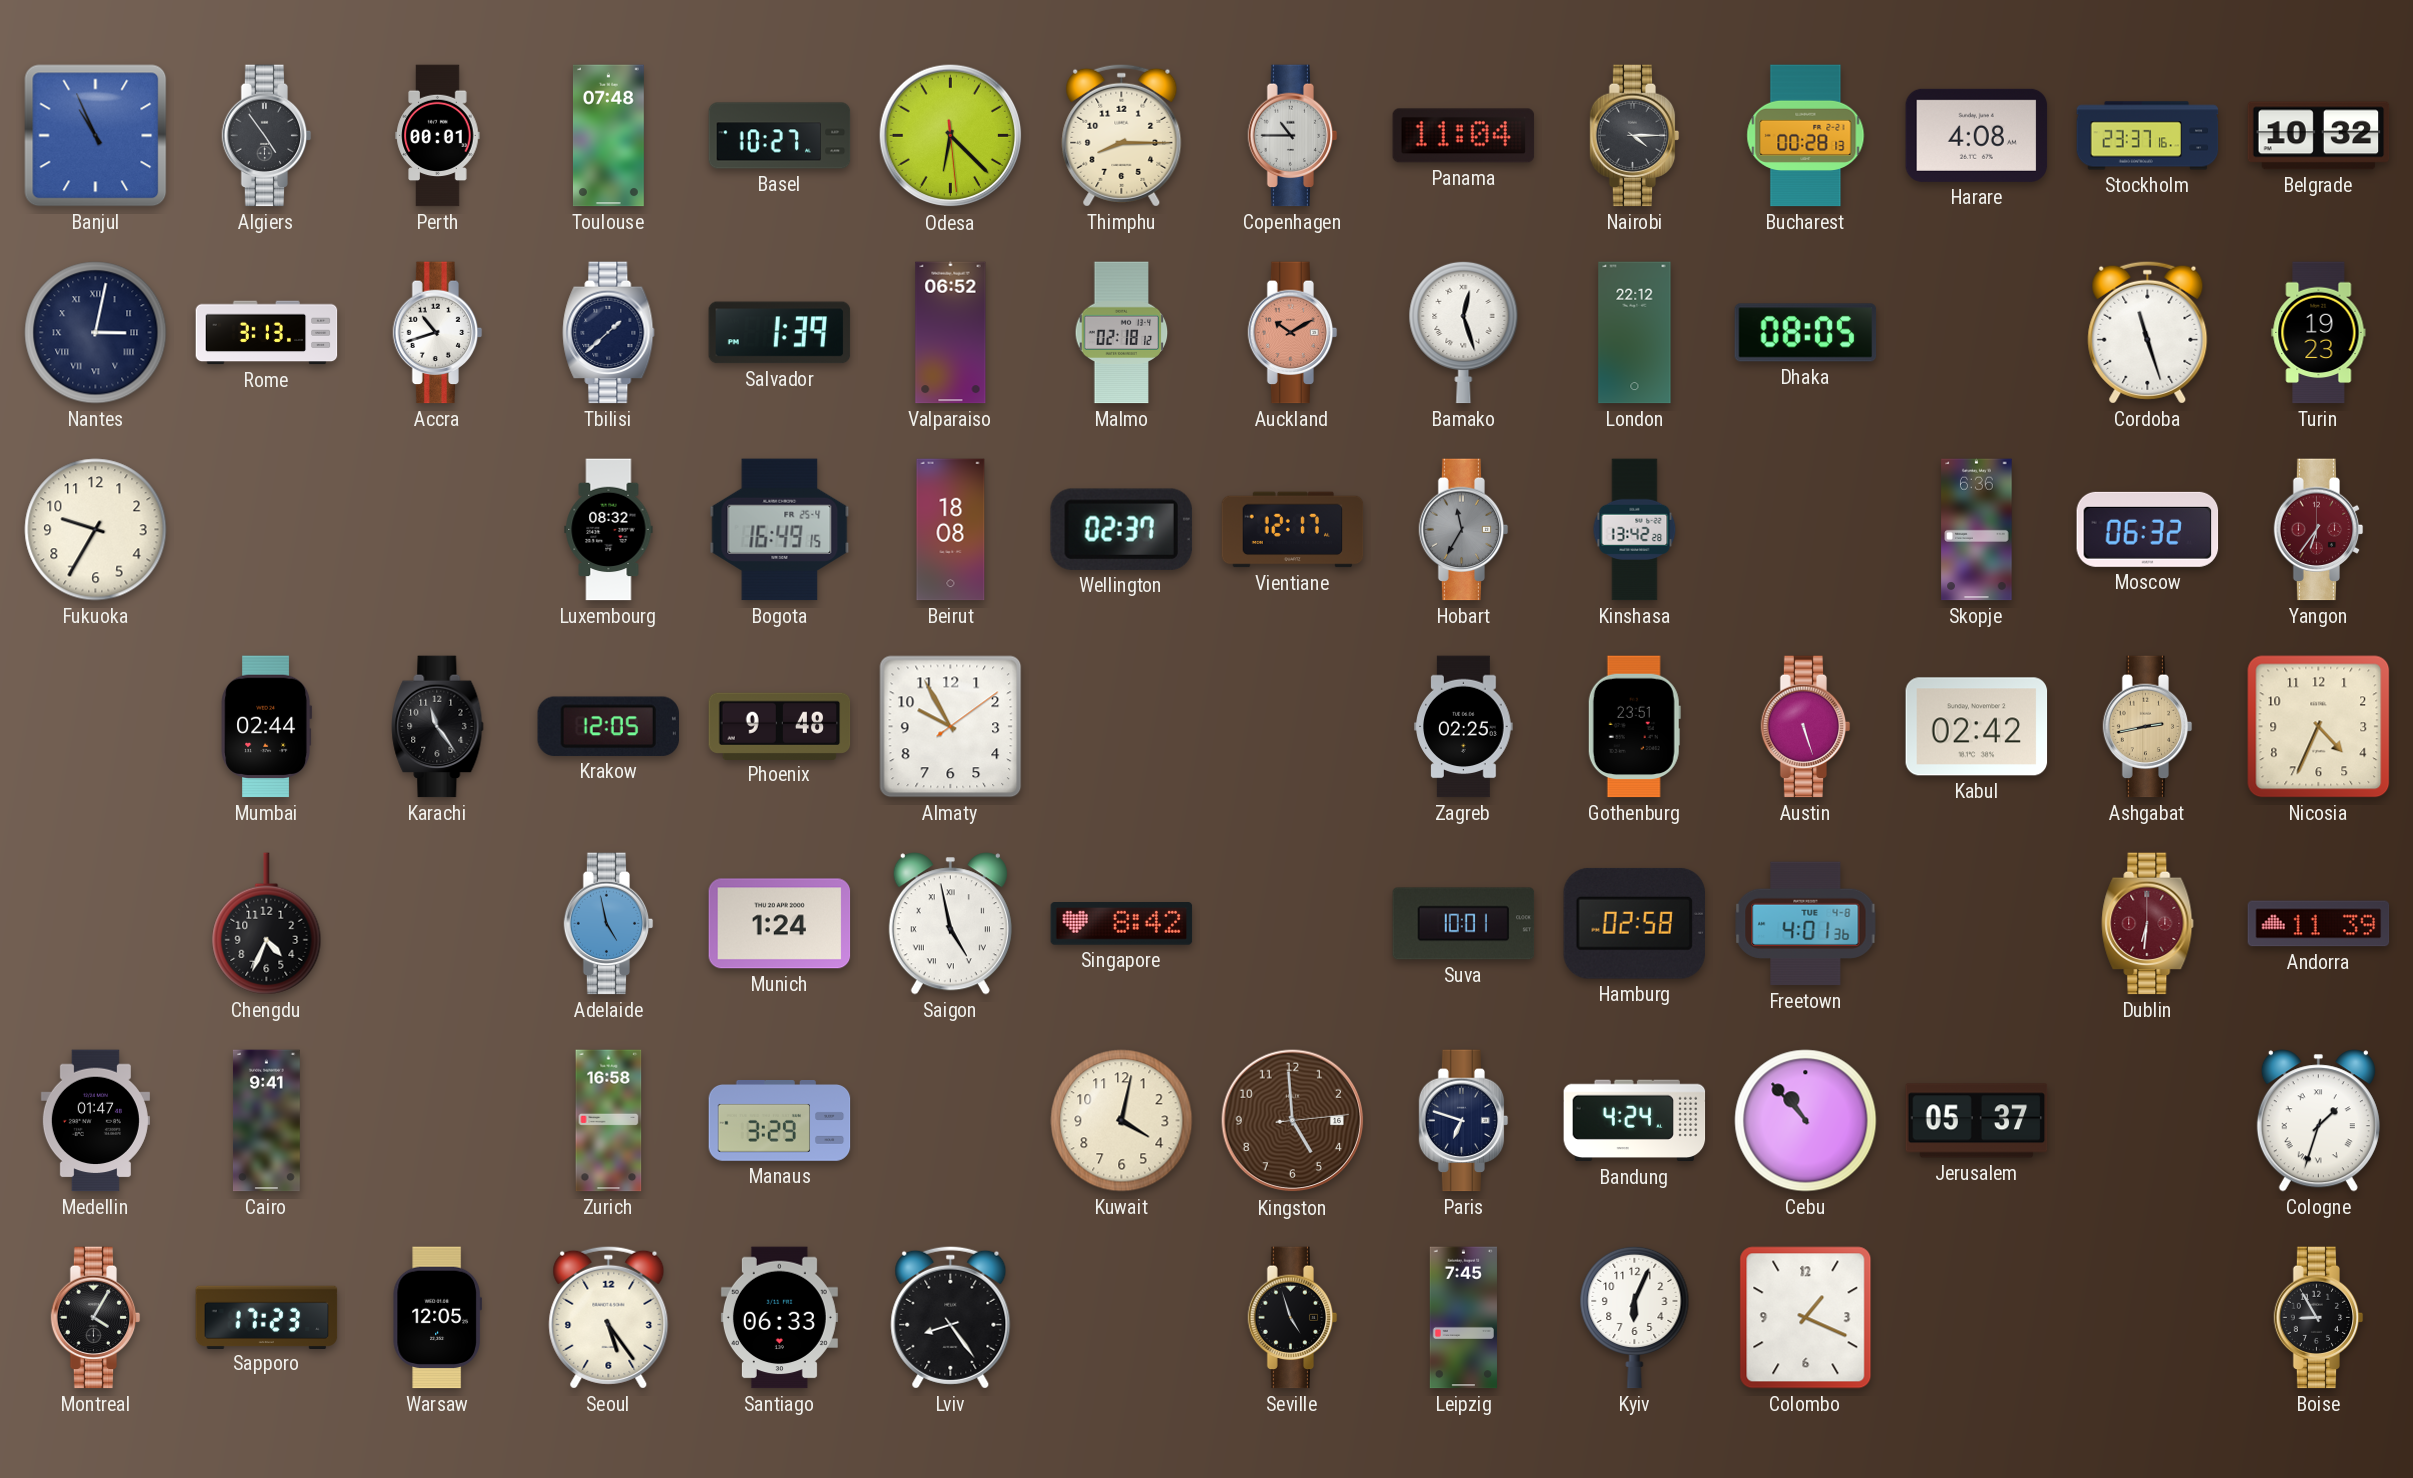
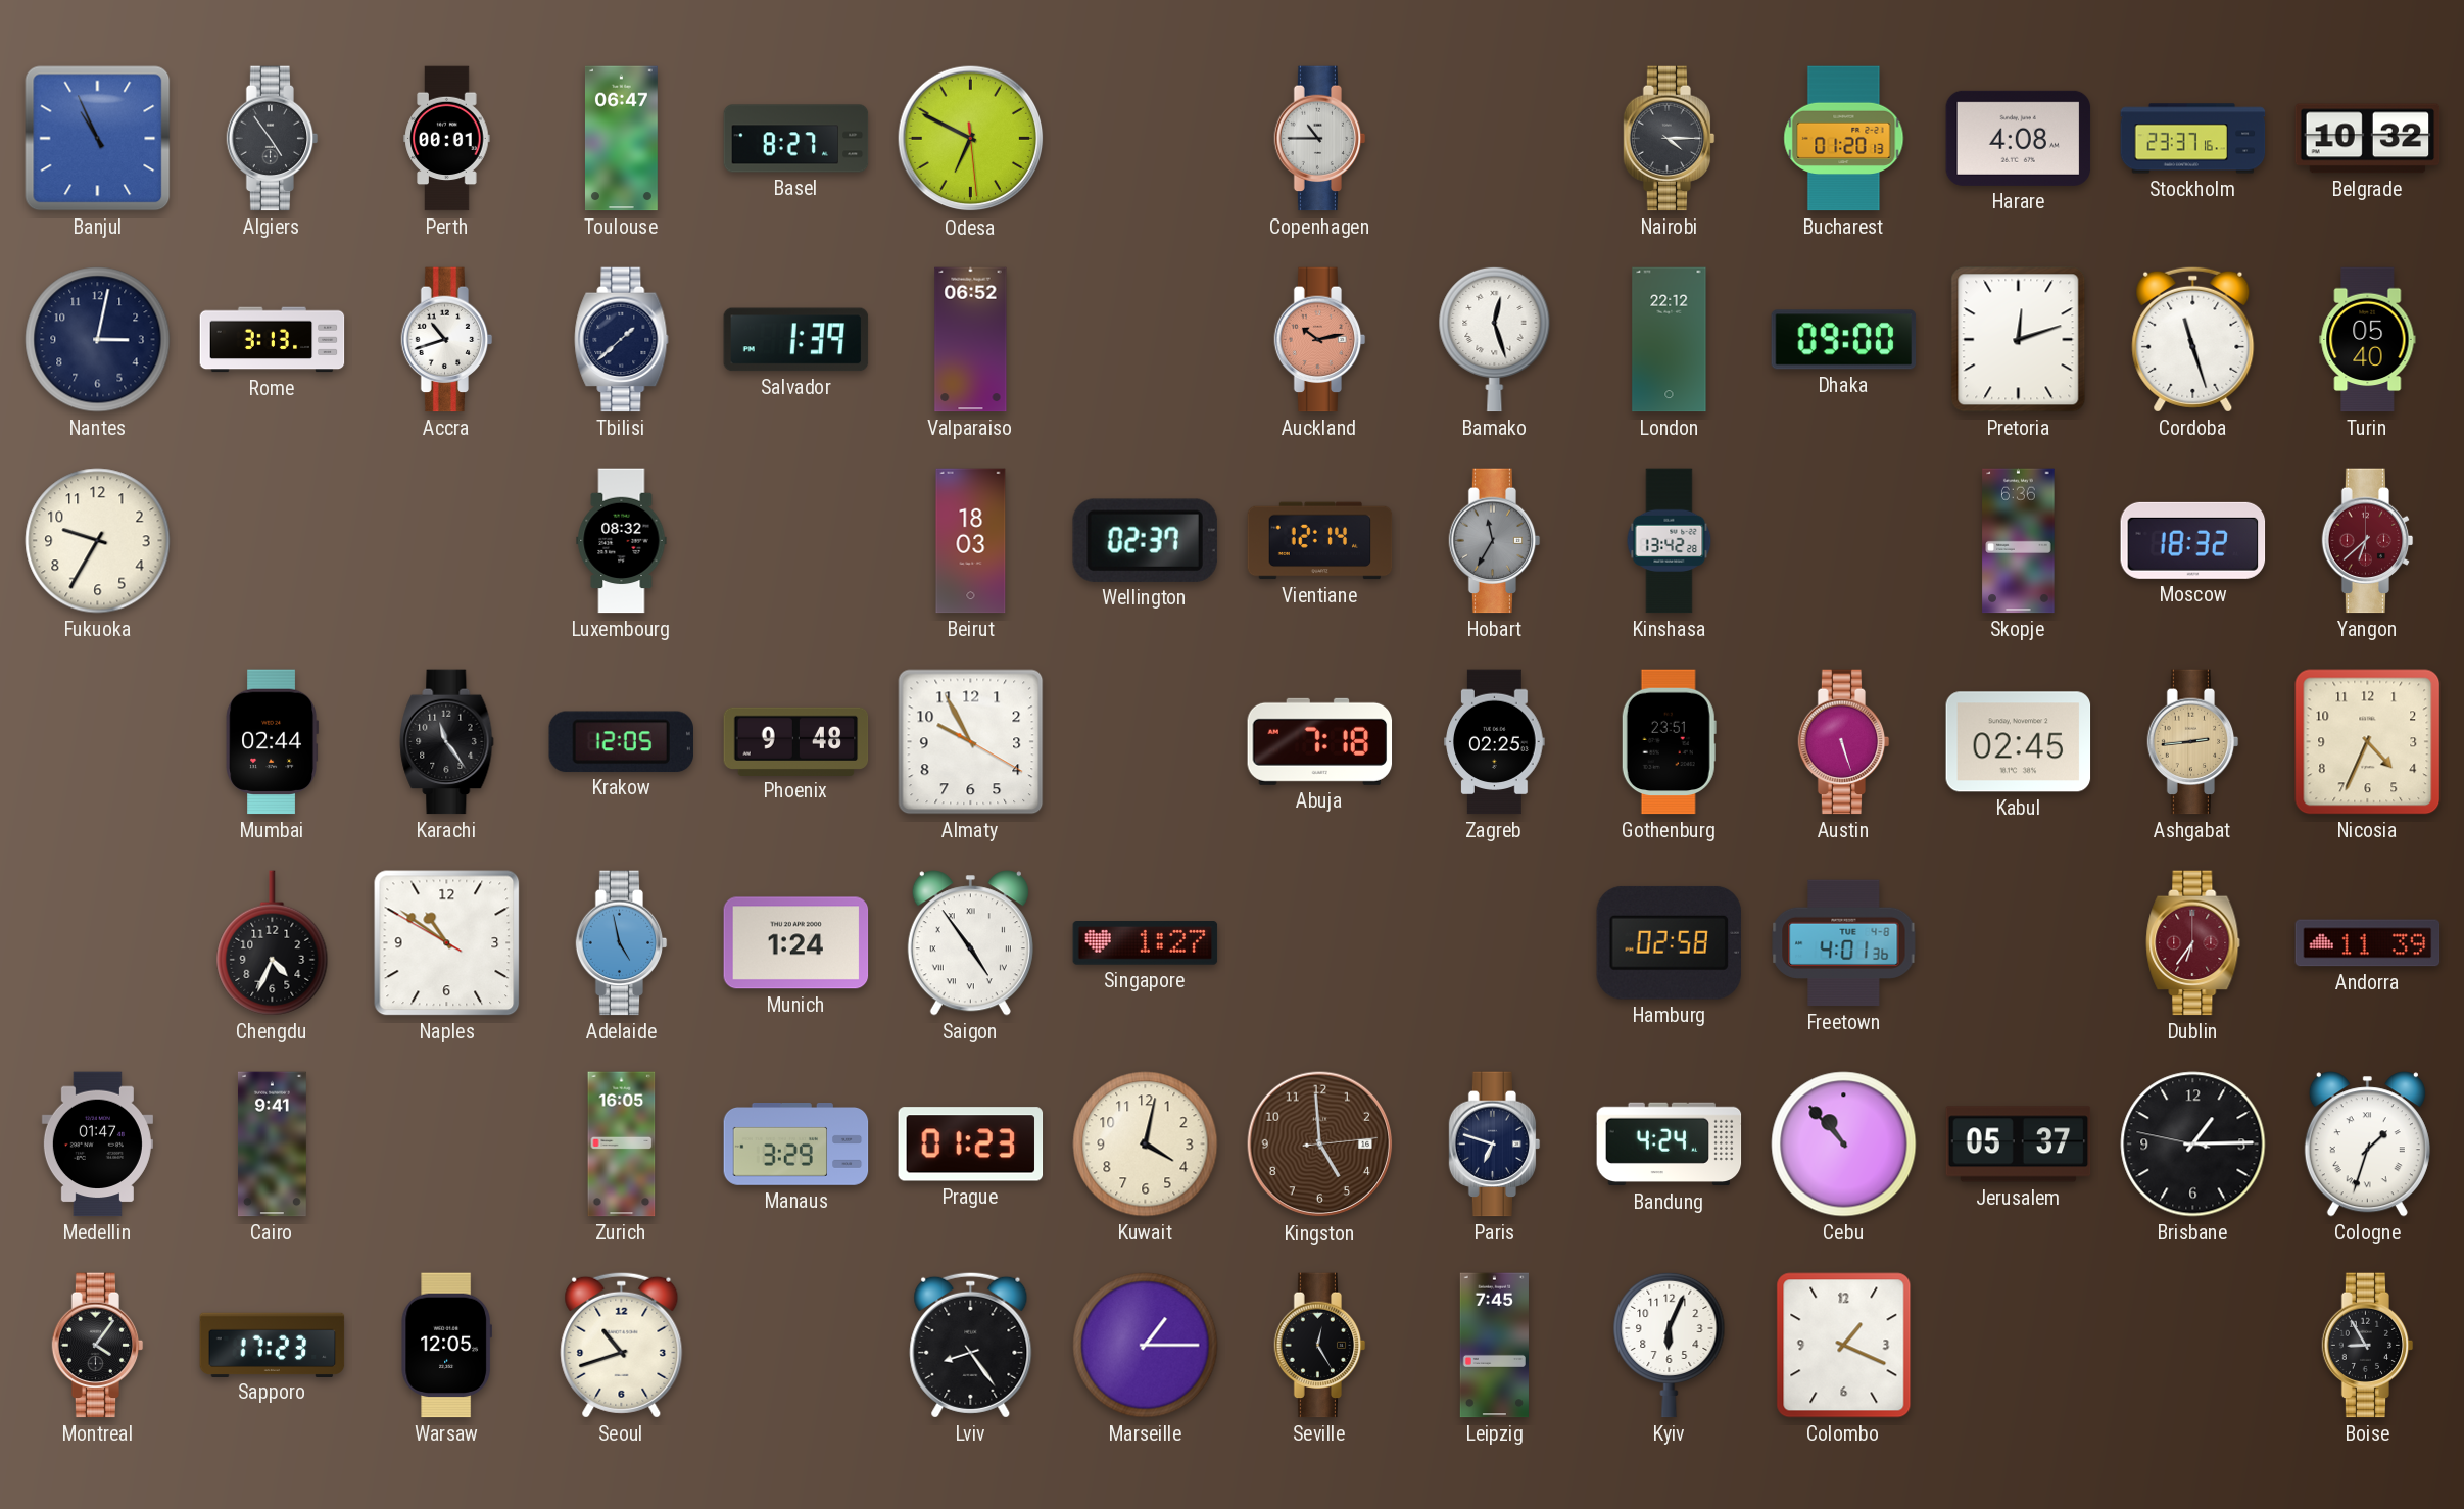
Toulouse: 07:48 -> 06:47 (621, 139)
Basel: 10:27 -> 8:27 (796, 139)
Odesa: 6:22 -> 6:49 (971, 139)
Thimphu: 8:15 -> none (1122, 135)
Panama: 11:04 -> none (1464, 136)
Bucharest: 00:28 -> 01:20 (1844, 139)
Nantes numerals: Roman -> Arabic (98, 340)
Malmo: 02:18 -> none (1122, 333)
Auckland: 10:10 -> 10:13 (1320, 340)
Dhaka: 08:05 -> 09:00 (1844, 340)
Pretoria: none -> 12:12 (2019, 340)
Turin: 19:23 -> 05:40 (2368, 340)
Bogota: 16:49 -> none (780, 530)
Beirut: 18:08 -> 18:03 (971, 541)
Vientiane: 12:17 -> 12:14 (1320, 541)
Moscow: 06:32 -> 18:32 (2193, 540)
Yangon: 6:36 -> 6:38 (2368, 541)
Almaty: 9:55:09 -> 9:55:20 (971, 742)
Abuja: none -> 7:18 (1320, 741)
Kabul: 02:42 -> 02:45 (2019, 742)
Ashgabat: 2:43 -> 2:44 (2193, 742)
Naples: none -> 10:50 (447, 943)
Saigon: 4:58 -> 4:54 (970, 943)
Singapore: 8:42 -> 1:27 (1146, 943)
Suva: 10:01 -> none (1464, 924)
Dublin: 6:31 -> 6:36 (2193, 943)
Zurich: 16:58 -> 16:05 (622, 1145)
Prague: none -> 01:23 (971, 1145)
Brisbane: none -> 1:14 (2193, 1145)
Montreal: 4:05 -> 4:06 (98, 1346)
Seoul: 5:24 -> 10:42 (622, 1345)
Santiago: 06:33 -> none (779, 1318)
Marseille: none -> 1:15 (1146, 1346)
Seville: 4:57 -> 12:25 (1320, 1346)
